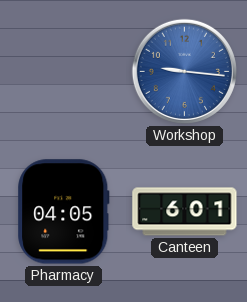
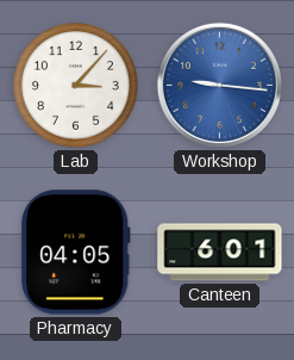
Lab: none -> 3:07 (76, 86)
